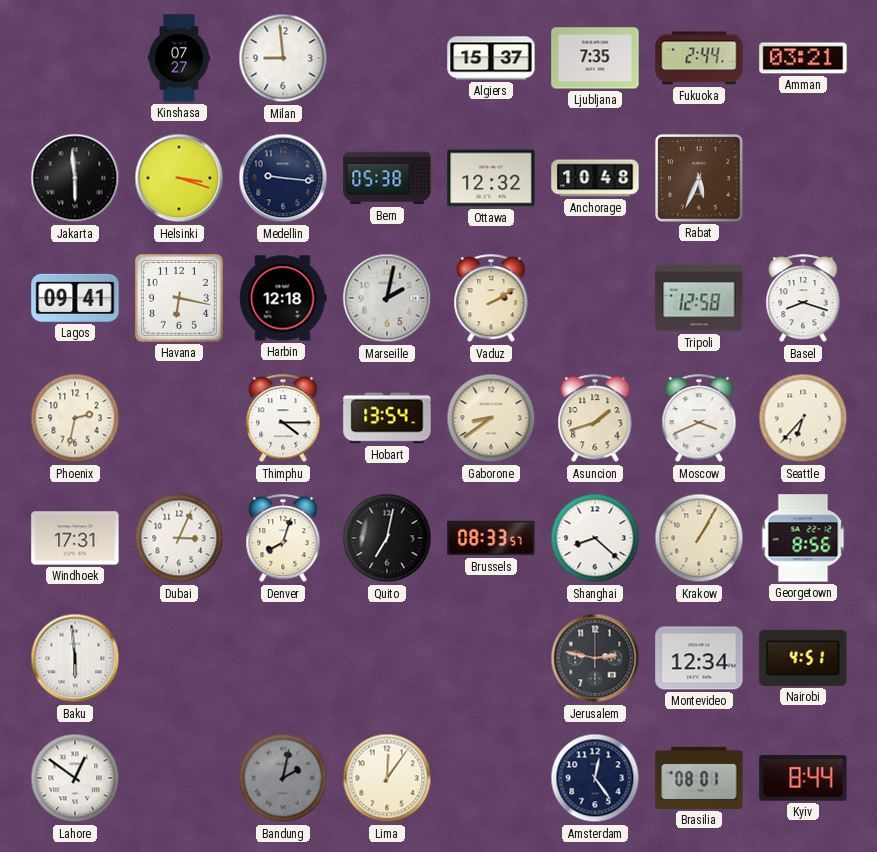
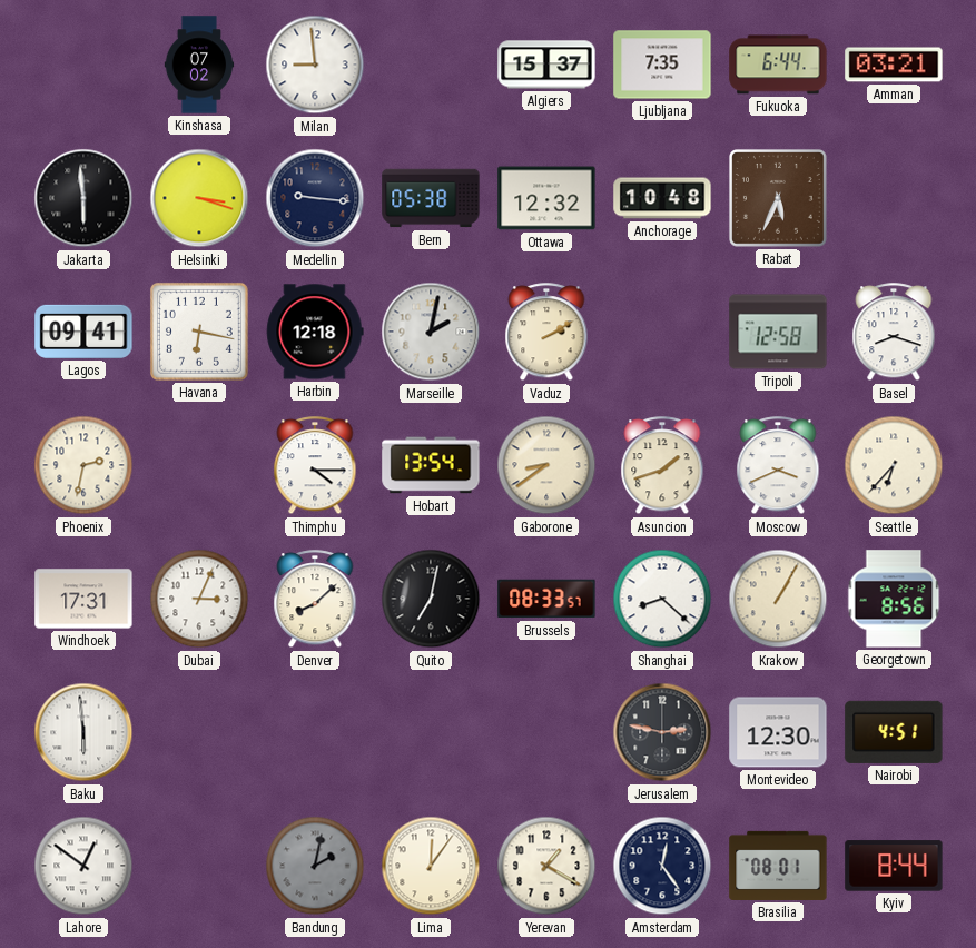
Kinshasa: 07:27 -> 07:02 (199, 65)
Fukuoka: 2:44 -> 6:44 (778, 65)
Denver: 8:03 -> 8:08 (315, 600)
Montevideo: 12:34 -> 12:30 (778, 732)
Yerevan: none -> 1:20 (546, 866)
